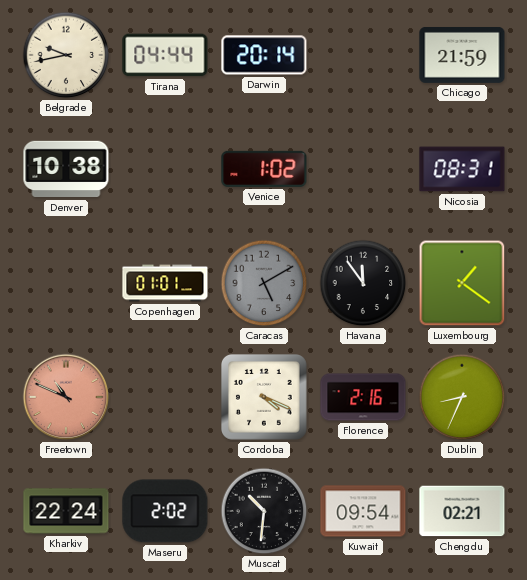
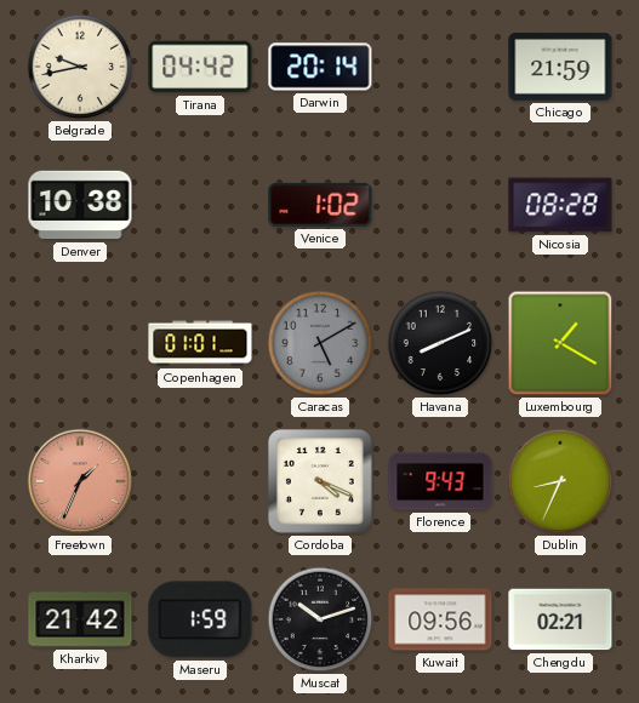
Tirana: 04:44 -> 04:42 (200, 67)
Nicosia: 08:31 -> 08:28 (560, 205)
Havana: 11:54 -> 8:11 (440, 343)
Luxembourg: 1:21 -> 1:20 (560, 343)
Freetown: 10:49 -> 1:34 (80, 481)
Florence: 2:16 -> 9:43 (440, 481)
Kharkiv: 22:24 -> 21:42 (80, 619)
Maseru: 2:02 -> 1:59 (200, 619)
Muscat: 10:31 -> 10:12 (320, 619)
Kuwait: 09:54 -> 09:56 (440, 619)
